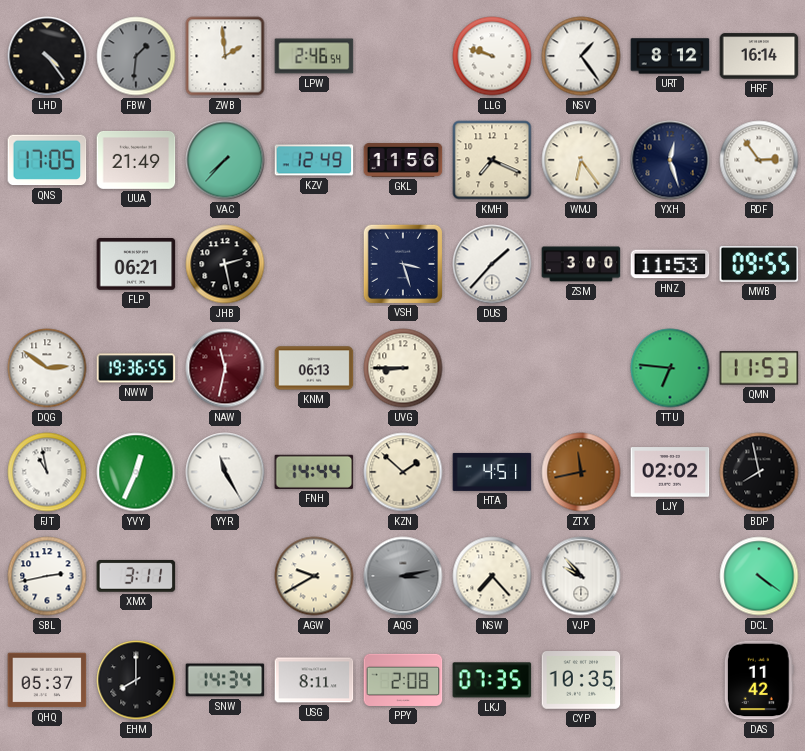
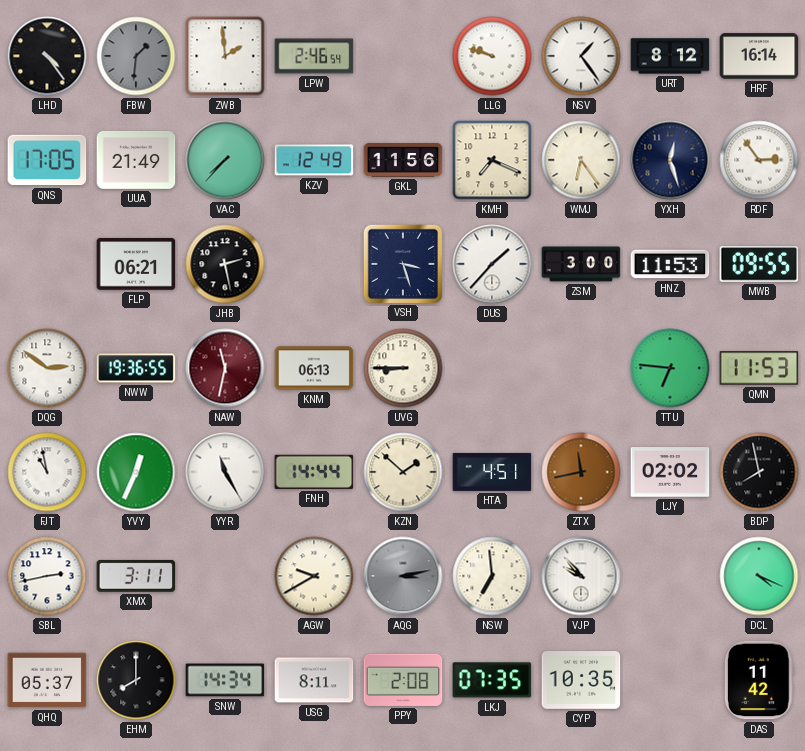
NSW: 7:23 -> 6:59 (492, 576)
DCL: 4:21 -> 4:19 (759, 576)
